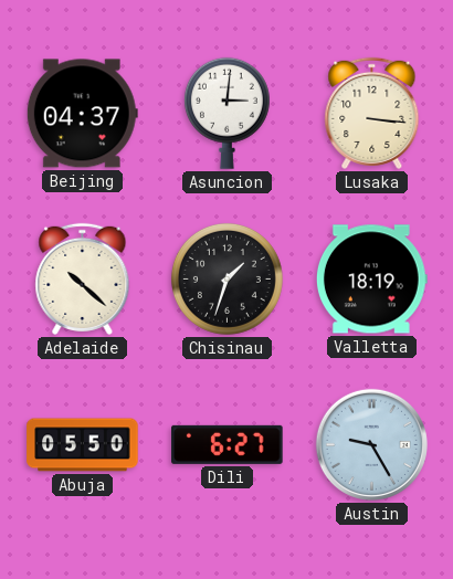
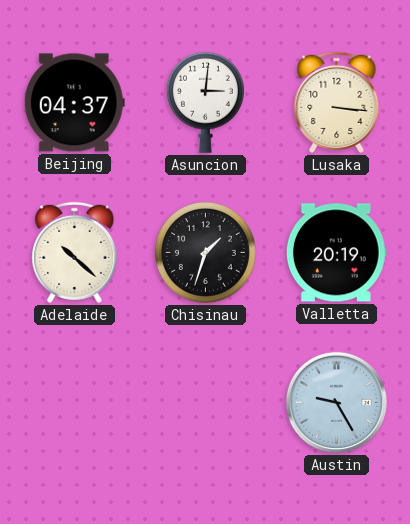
Valletta: 18:19 -> 20:19 (336, 253)
Abuja: 05:50 -> none (83, 445)
Dili: 6:27 -> none (228, 444)
